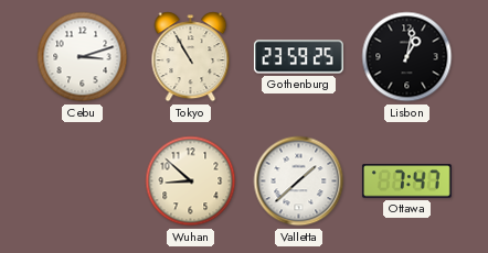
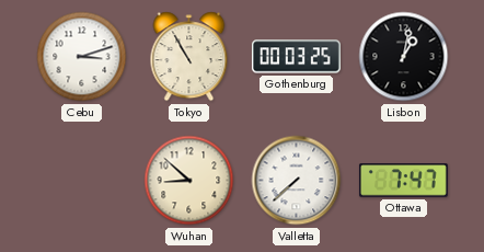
Gothenburg: 23:59 -> 00:03 (296, 57)
Valletta: 1:38 -> 7:38 (297, 181)
